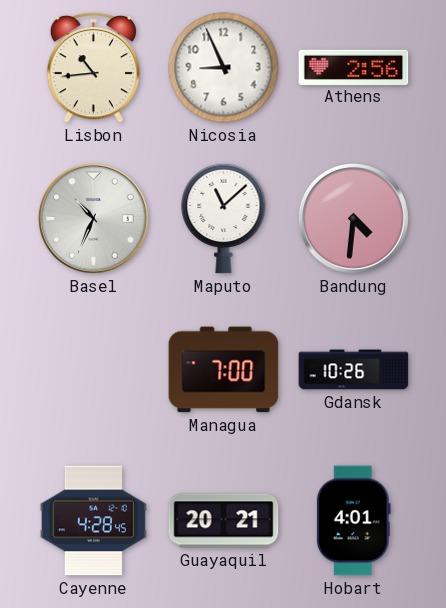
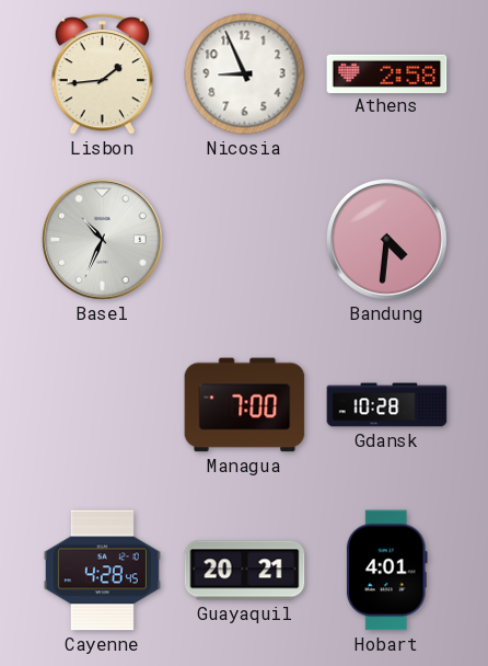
Lisbon: 10:44 -> 1:44 (103, 73)
Athens: 2:56 -> 2:58 (387, 73)
Maputo: 11:08 -> none (224, 218)
Gdansk: 10:26 -> 10:28 (387, 405)
